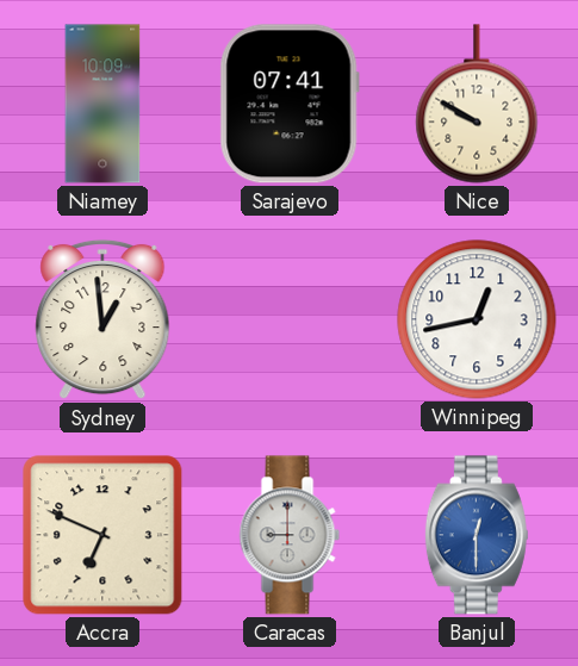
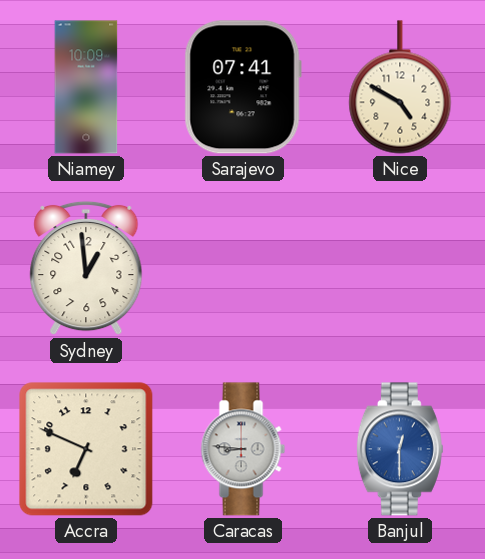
Nice: 9:50 -> 4:50 (400, 87)
Winnipeg: 12:43 -> none (477, 319)
Caracas: 9:00 -> 8:46 (243, 449)
